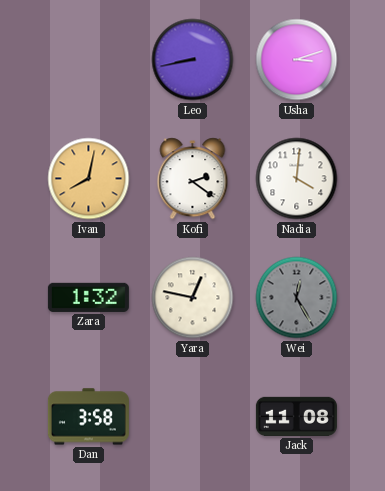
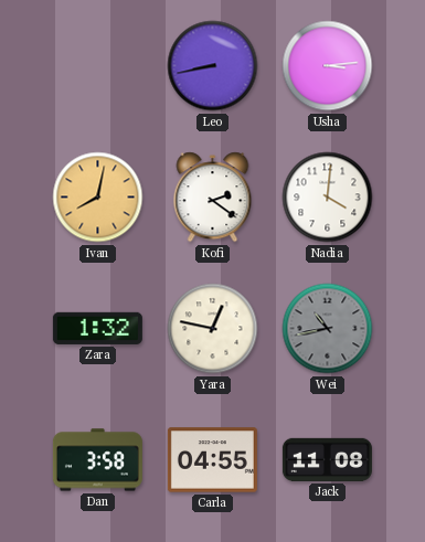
Usha: 3:12 -> 3:14 (328, 66)
Wei: 12:25 -> 10:43 (328, 329)
Carla: none -> 04:55 (212, 460)
